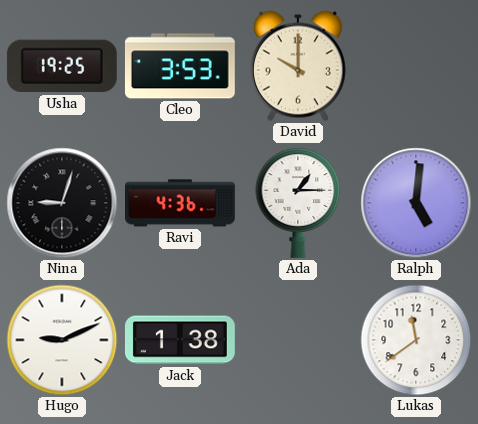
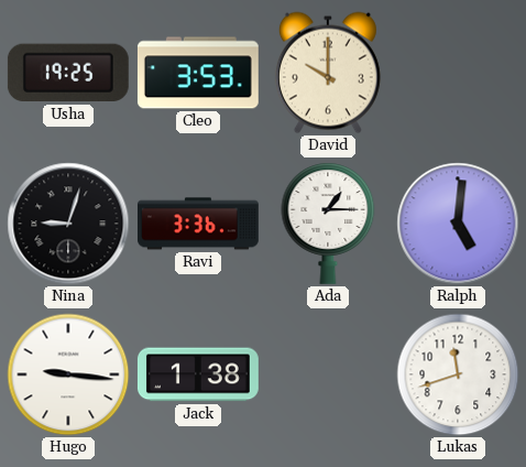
Ravi: 4:36 -> 3:36 (199, 224)
Hugo: 9:11 -> 9:16 (68, 374)
Lukas: 11:39 -> 11:42 (458, 374)
